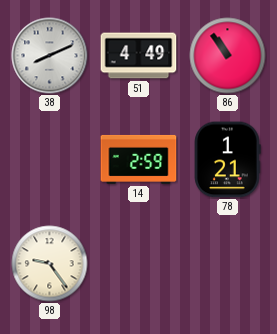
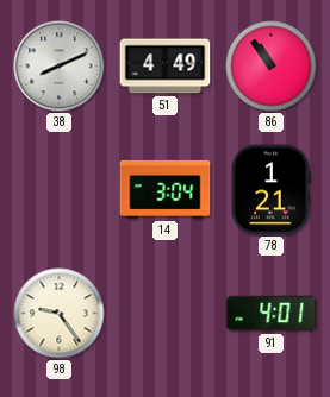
14: 2:59 -> 3:04 (166, 189)
91: none -> 4:01 (272, 314)
